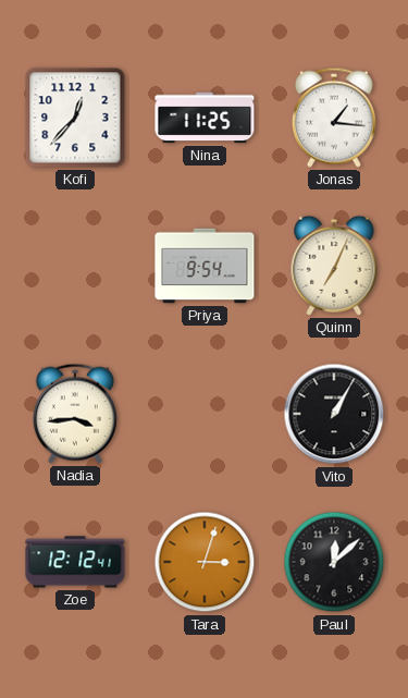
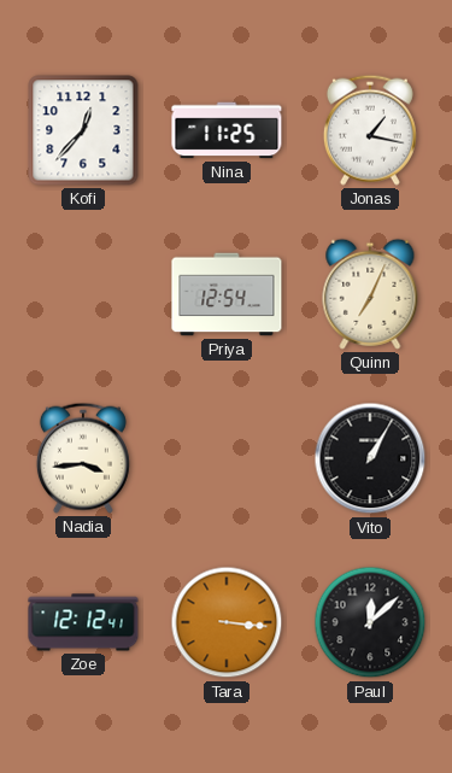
Jonas: 1:16 -> 1:17 (370, 130)
Priya: 9:54 -> 12:54 (227, 294)
Tara: 3:03 -> 3:16 (227, 622)
